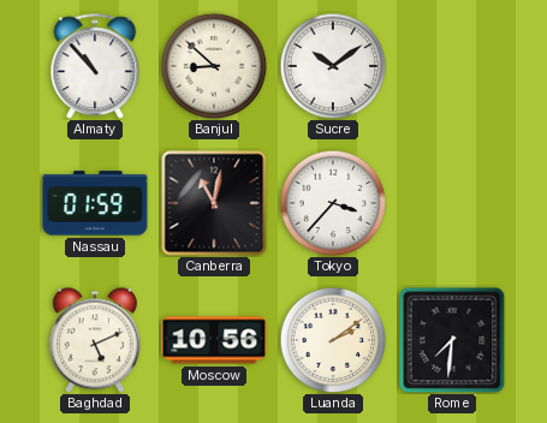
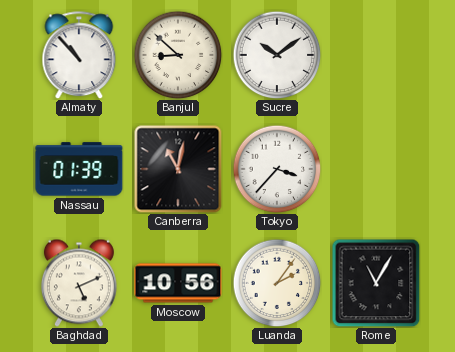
Nassau: 01:59 -> 01:39 (79, 169)
Luanda: 2:09 -> 2:06 (277, 283)
Rome: 7:31 -> 11:05 (376, 283)
